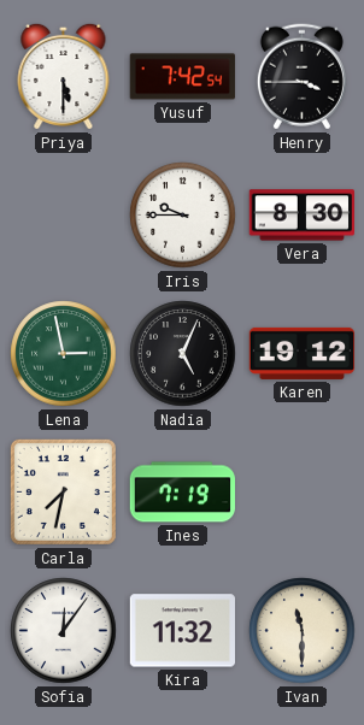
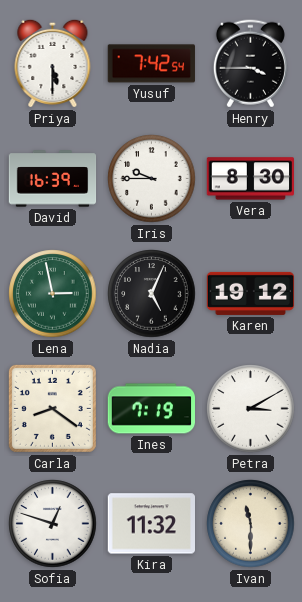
David: none -> 16:39 (53, 179)
Carla: 7:32 -> 8:21 (52, 408)
Petra: none -> 3:10 (251, 409)
Sofia: 12:06 -> 12:48 (53, 524)
